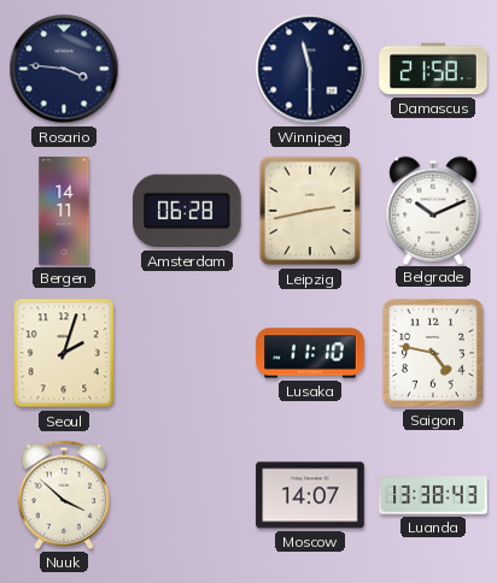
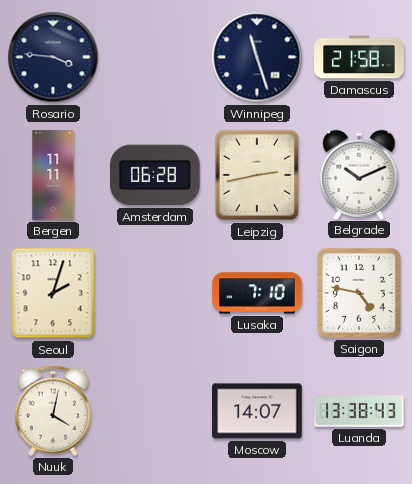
Winnipeg: 11:30 -> 11:27 (257, 57)
Bergen: 14:11 -> 11:11 (53, 175)
Lusaka: 11:10 -> 7:10 (257, 293)
Nuuk: 3:52 -> 4:02 (53, 411)
